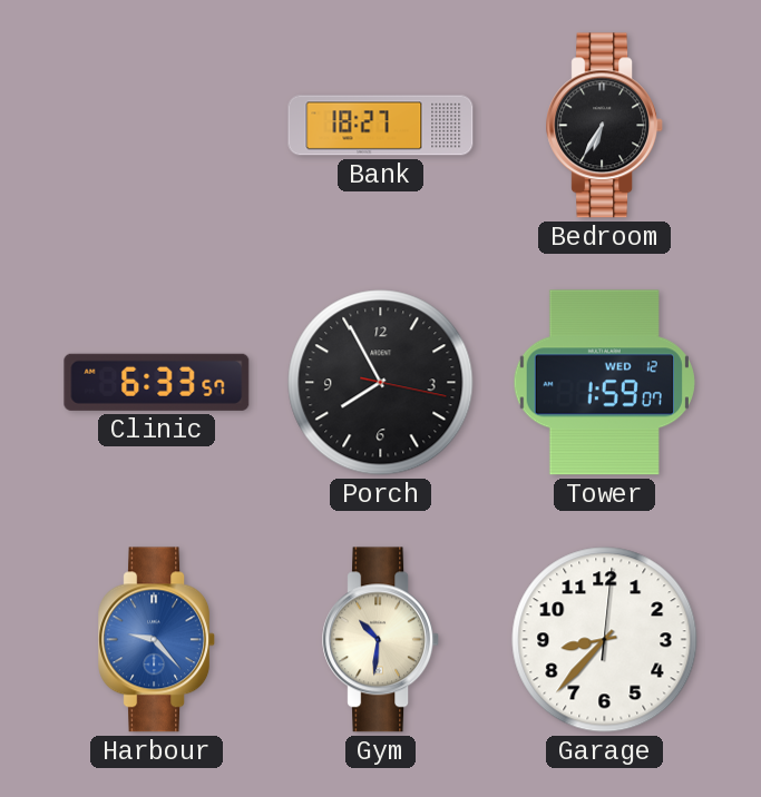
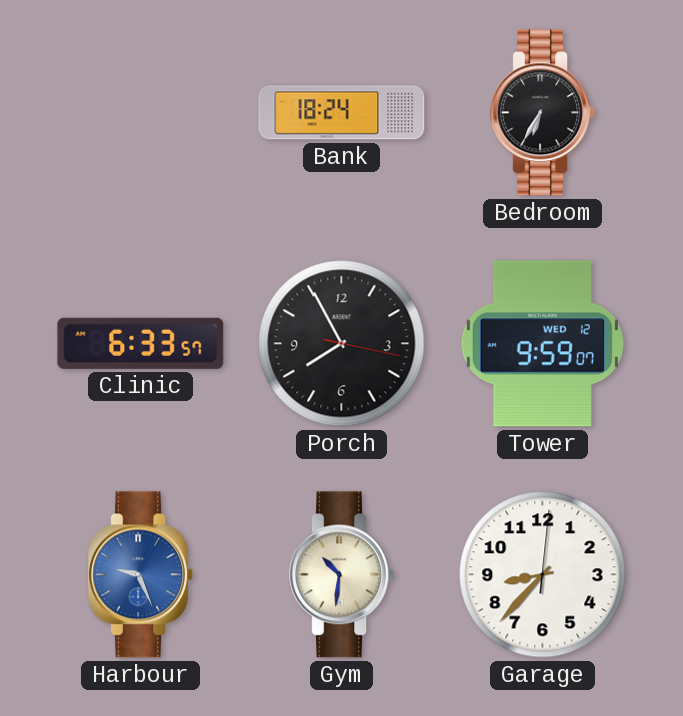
Bank: 18:27 -> 18:24 (342, 113)
Tower: 1:59 -> 9:59 (542, 344)
Harbour: 9:23 -> 9:26 (141, 575)
